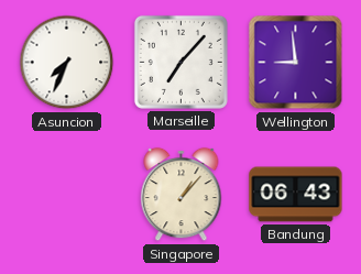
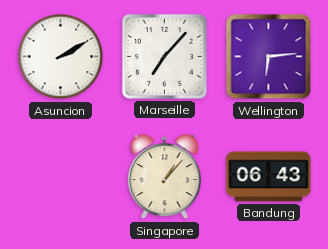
Asuncion: 7:34 -> 2:10 (61, 57)
Wellington: 8:59 -> 6:14 (269, 57)
